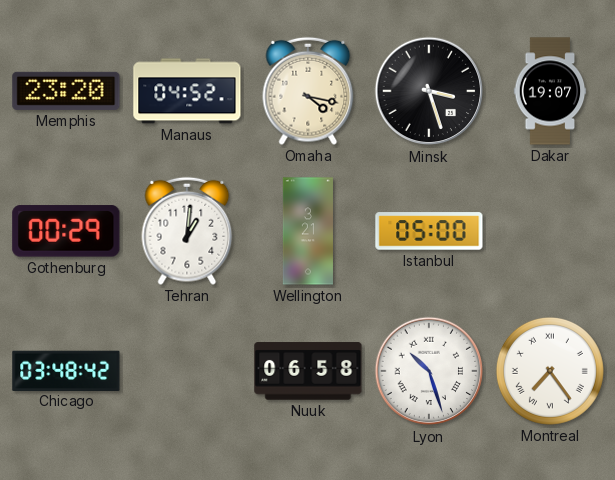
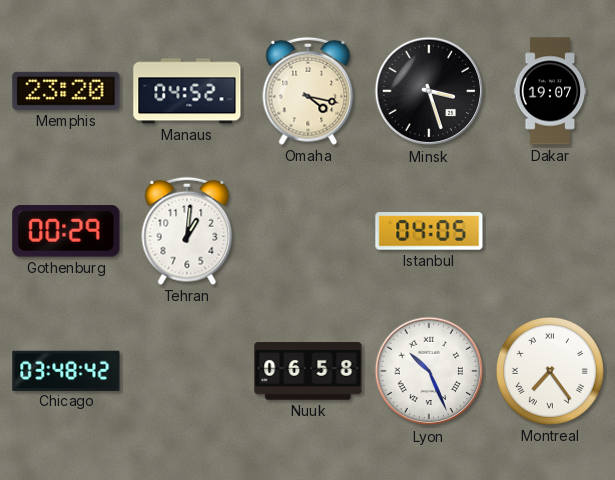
Wellington: 3:21 -> none (308, 231)
Istanbul: 05:00 -> 04:05 (429, 231)
Lyon: 10:27 -> 10:26 (429, 371)
